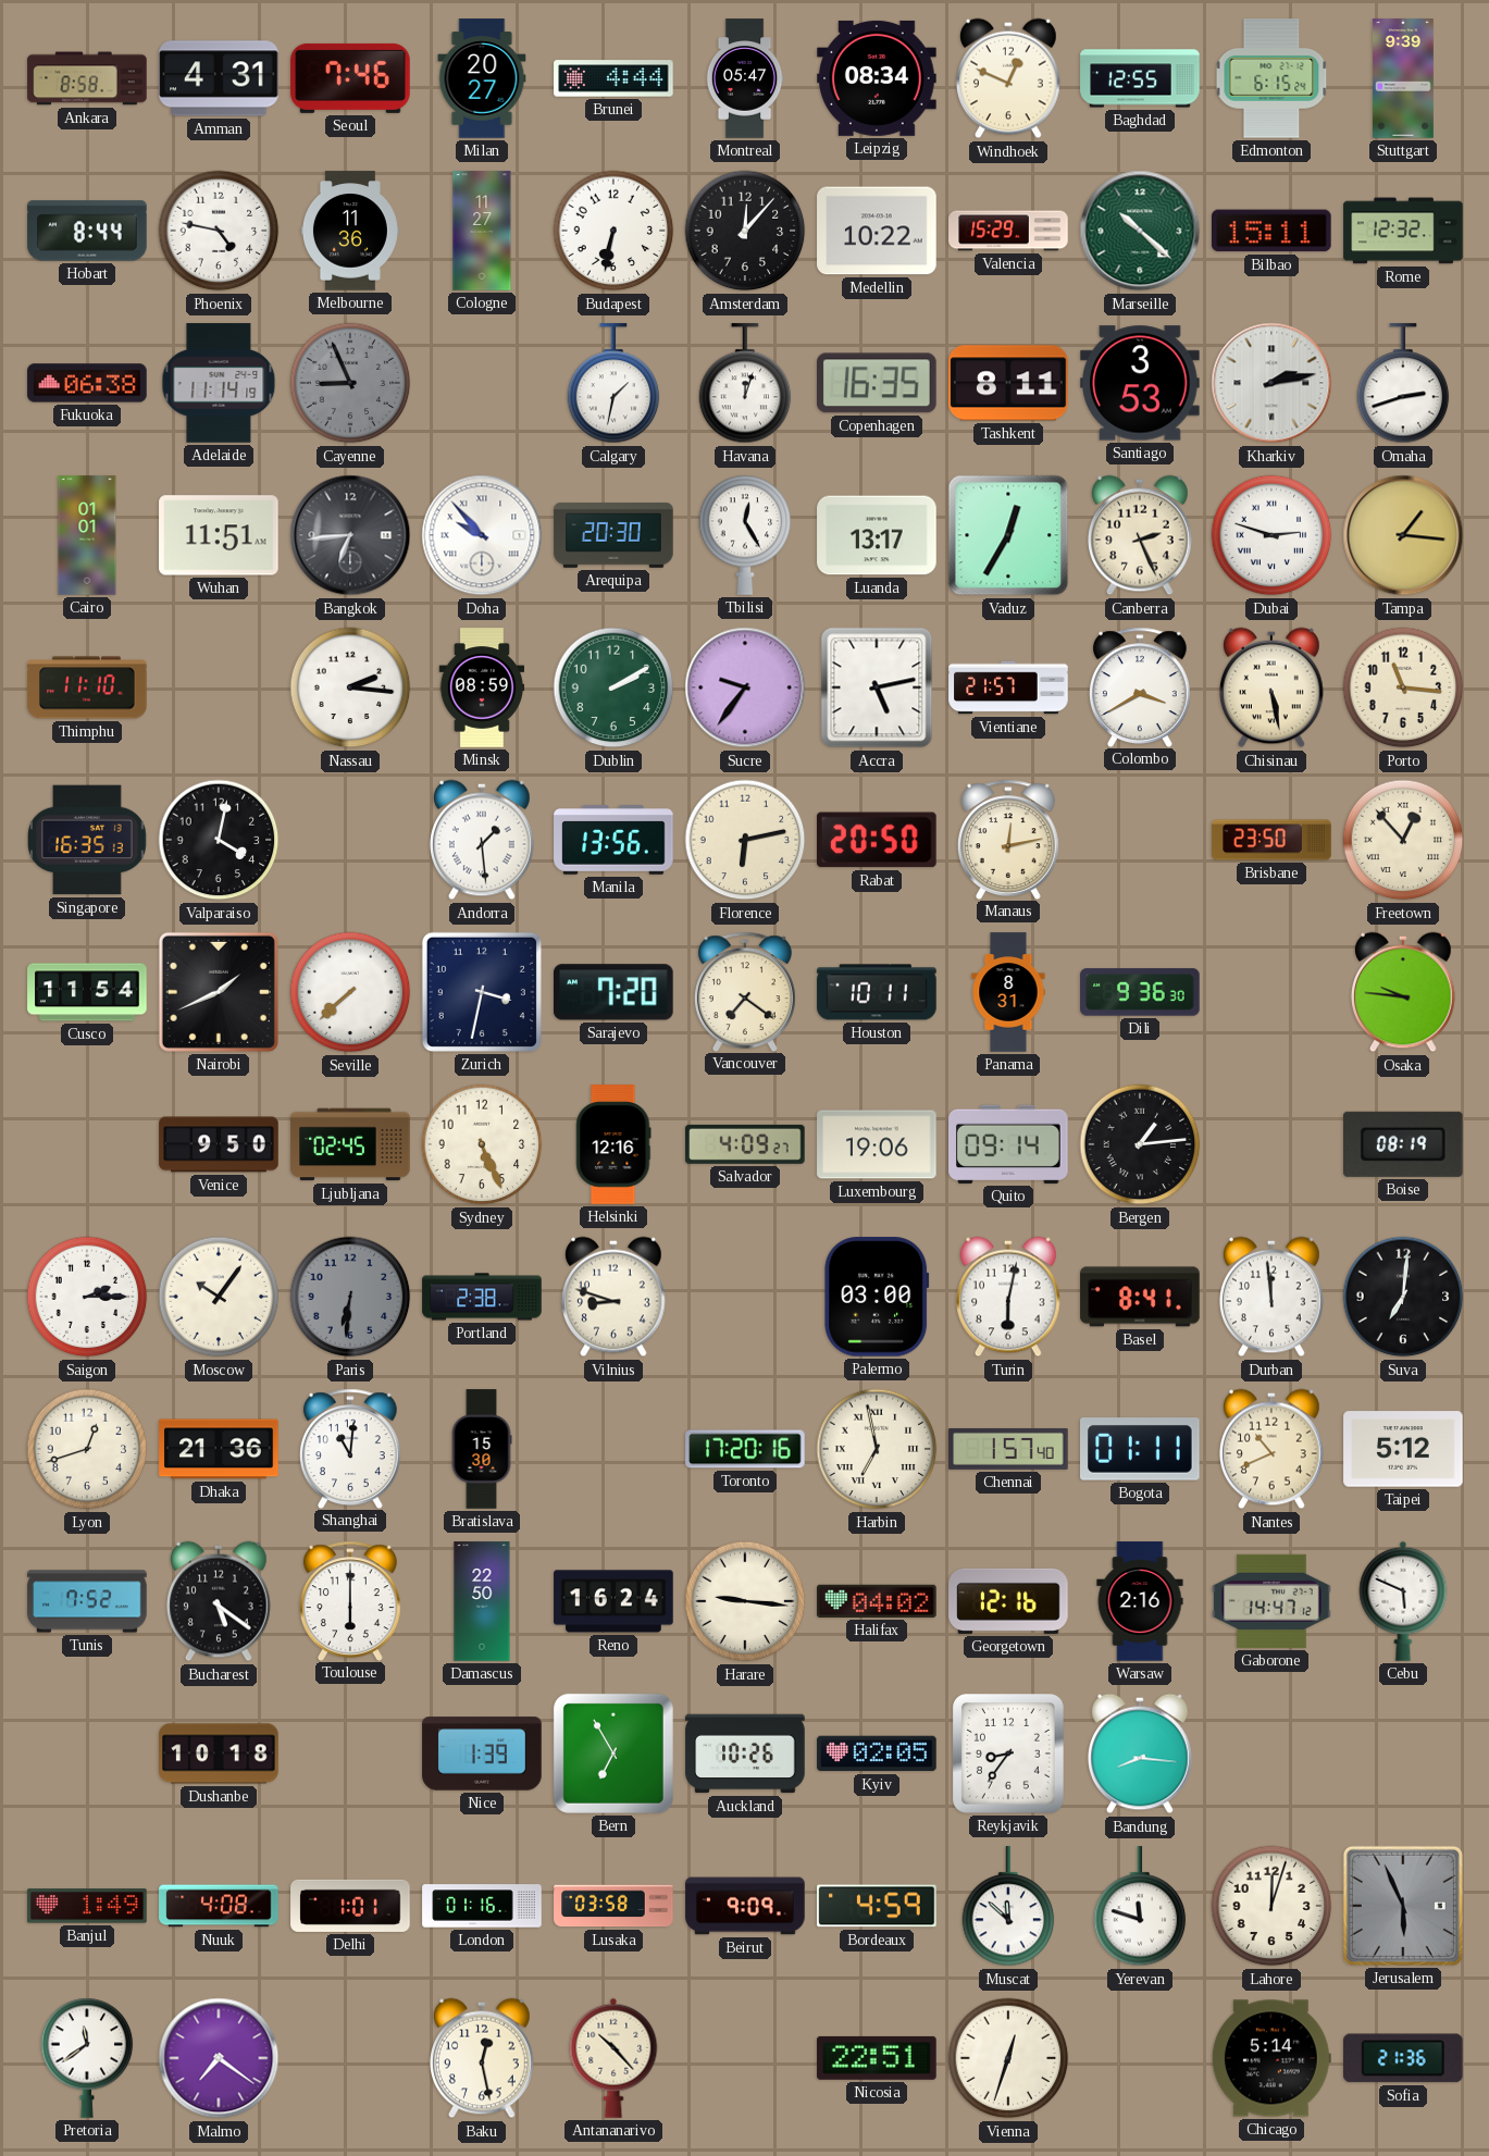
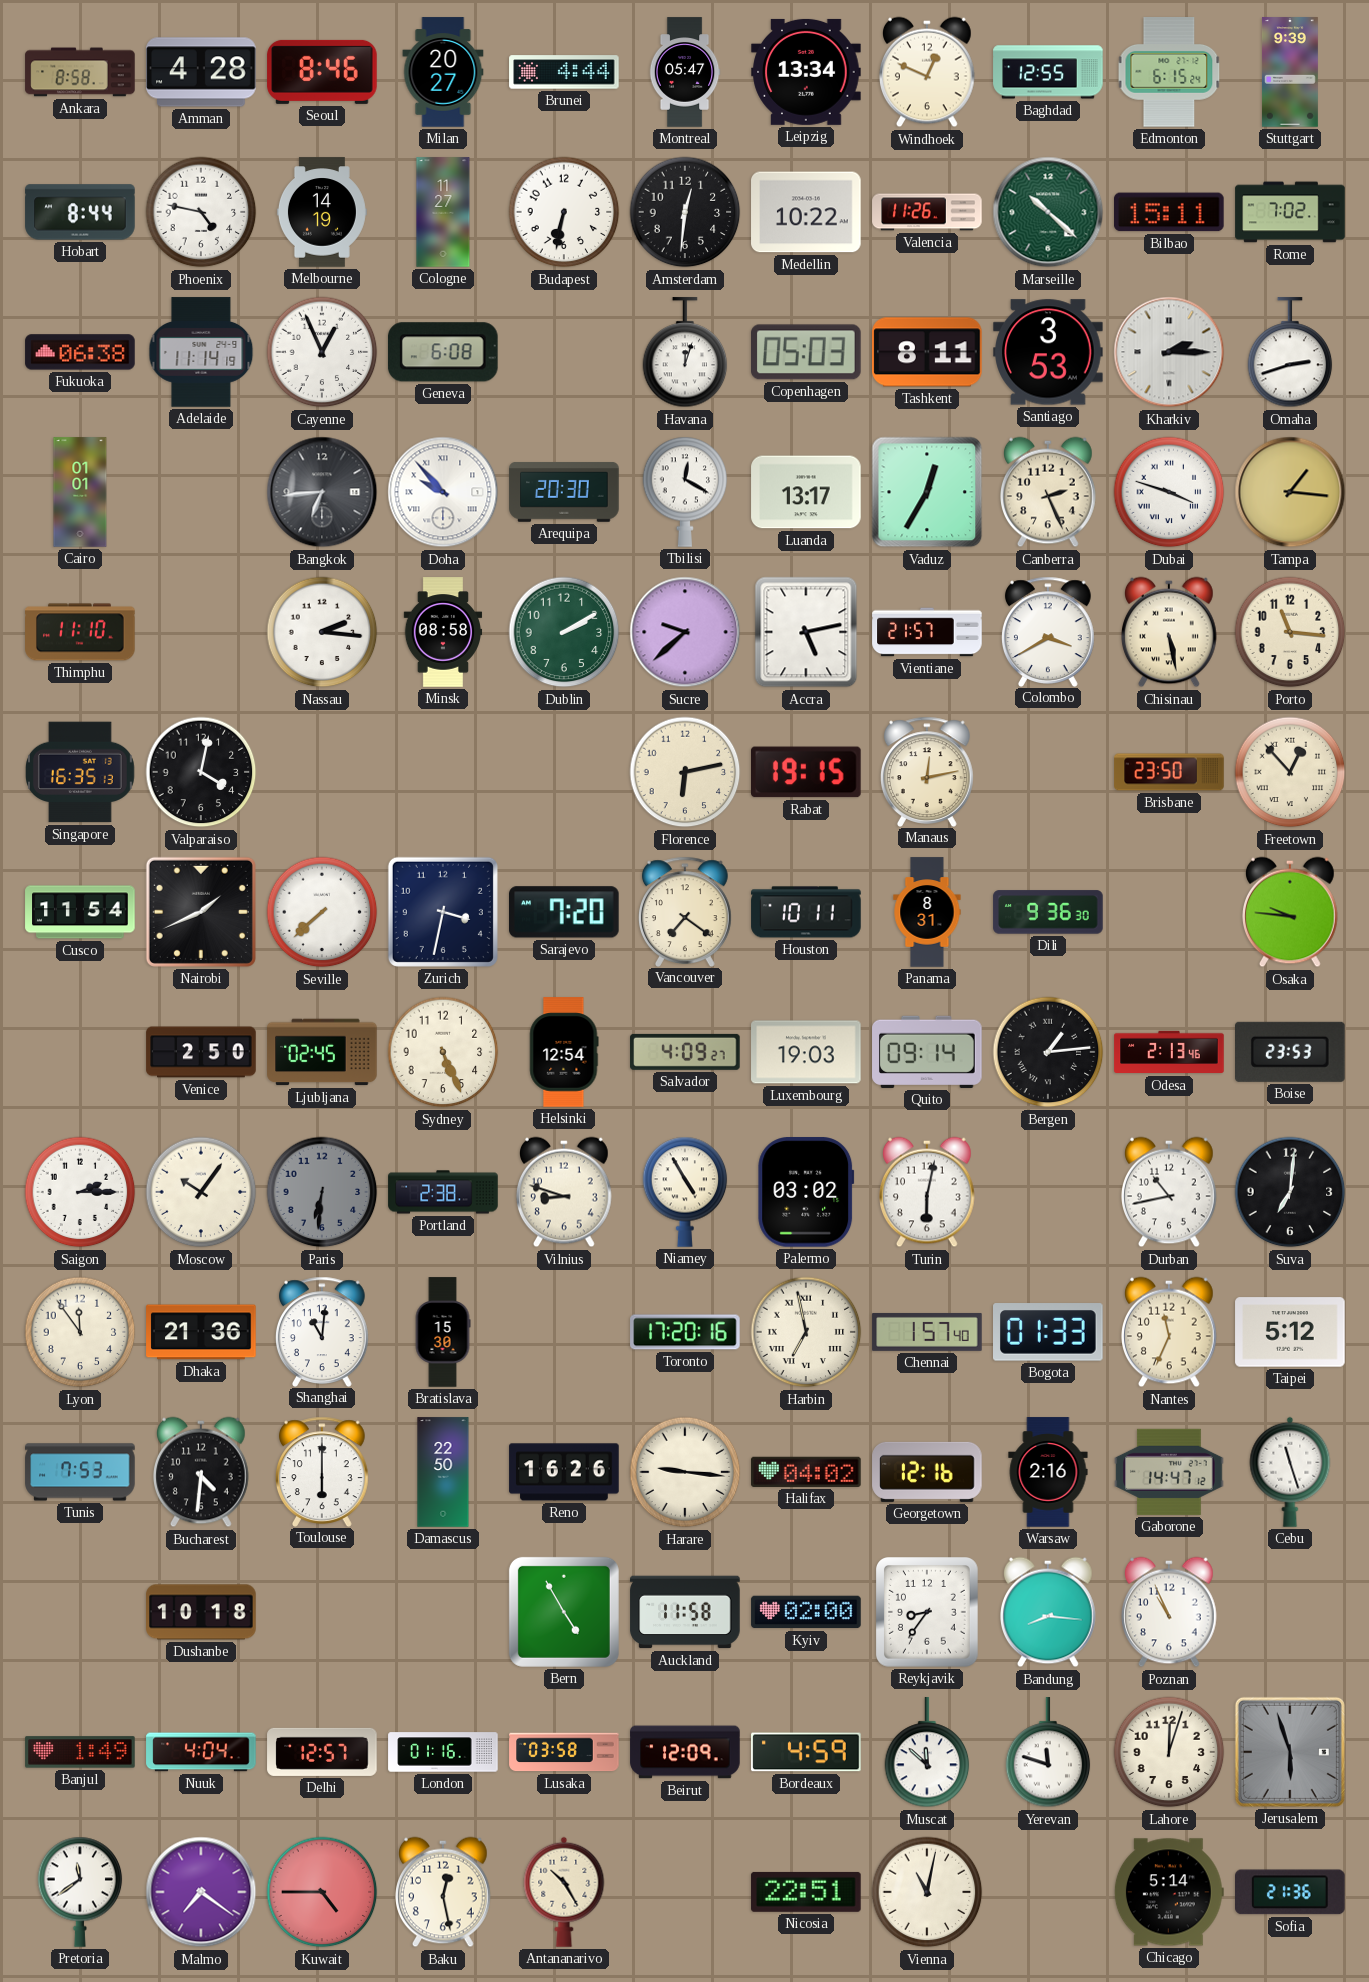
Amman: 4:31 -> 4:28 (201, 72)
Seoul: 7:46 -> 8:46 (322, 72)
Leipzig: 08:34 -> 13:34 (806, 72)
Melbourne: 11:36 -> 14:19 (322, 212)
Amsterdam: 12:07 -> 12:31 (685, 212)
Valencia: 15:29 -> 11:26 (927, 212)
Rome: 12:32 -> 7:02 (1290, 212)
Cayenne: 8:56 -> 12:56 (322, 352)
Cayenne dial: grey -> white (322, 352)
Geneva: none -> 6:08 (443, 352)
Calgary: 1:32 -> none (613, 384)
Copenhagen: 16:35 -> 05:03 (807, 352)
Kharkiv: 2:13 -> 2:15 (1169, 352)
Wuhan: 11:51 -> none (219, 535)
Tbilisi: 12:25 -> 12:20 (685, 492)
Dubai: 2:48 -> 3:48 (1169, 492)
Minsk: 08:59 -> 08:58 (443, 632)
Sucre: 9:36 -> 9:38 (685, 632)
Andorra: 1:29 -> none (483, 840)
Manila: 13:56 -> none (613, 840)
Rabat: 20:50 -> 19:15 (807, 772)
Venice: 9:50 -> 2:50 (201, 1052)
Helsinki: 12:16 -> 12:54 (564, 1052)
Luxembourg: 19:06 -> 19:03 (806, 1052)
Odesa: none -> 2:13 (1169, 1052)
Boise: 08:19 -> 23:53 (1291, 1052)
Niamey: none -> 4:55 (685, 1192)
Palermo: 03:00 -> 03:02 (806, 1192)
Basel: 8:41 -> none (1140, 1297)
Durban: 11:59 -> 10:43 (1170, 1192)
Lyon: 12:42 -> 11:54 (80, 1332)
Bogota: 01:11 -> 01:33 (1049, 1332)
Nantes: 10:41 -> 11:34 (1170, 1332)
Tunis: 7:52 -> 7:53 (80, 1472)
Bucharest: 5:21 -> 4:31 (202, 1472)
Reno: 16:24 -> 16:26 (564, 1472)
Cebu: 5:49 -> 11:27 (1290, 1472)
Nice: 1:39 -> none (482, 1754)
Bern: 6:55 -> 4:55 (564, 1612)
Auckland: 10:26 -> 11:58 (685, 1612)
Kyiv: 02:05 -> 02:00 (806, 1612)
Poznan: none -> 10:56 (1170, 1612)
Nuuk: 4:08 -> 4:04 (201, 1752)
Delhi: 1:01 -> 12:57 (322, 1752)
Beirut: 9:09 -> 12:09 (685, 1752)
Jerusalem: 5:56 -> 5:57 (1290, 1752)
Kuwait: none -> 4:45 (322, 1892)
Antananarivo: 10:23 -> 10:25 (564, 1892)
Vienna: 12:33 -> 11:02 (927, 1892)
